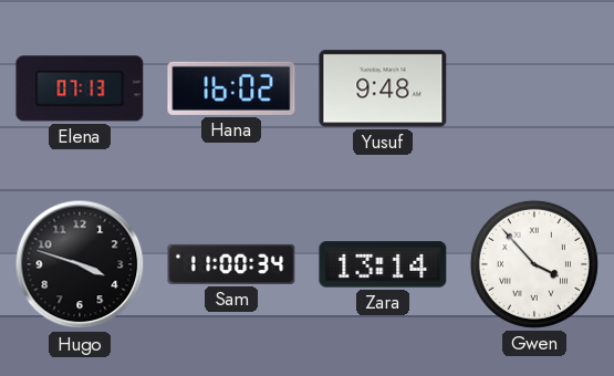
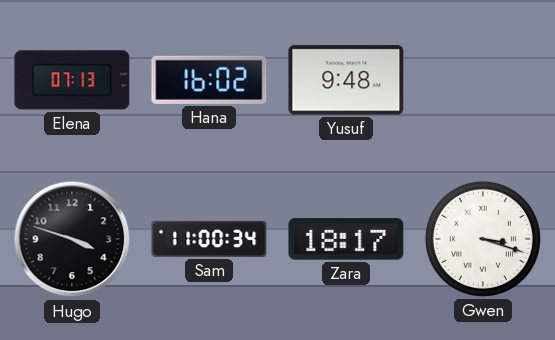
Zara: 13:14 -> 18:17 (346, 239)
Gwen: 3:53 -> 3:18 (483, 239)
